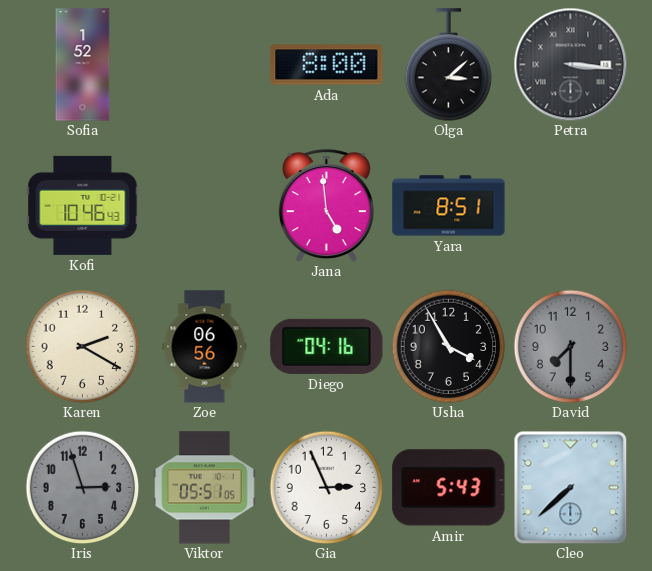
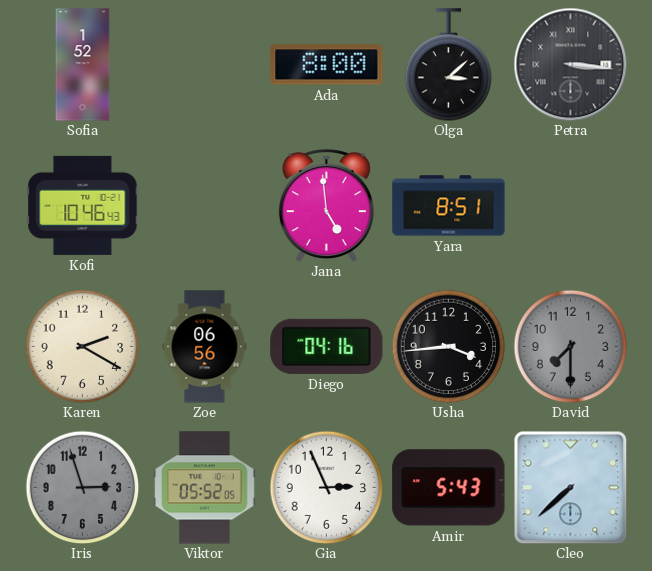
Usha: 3:55 -> 3:44 (448, 346)
Viktor: 05:51 -> 05:52 (205, 488)
